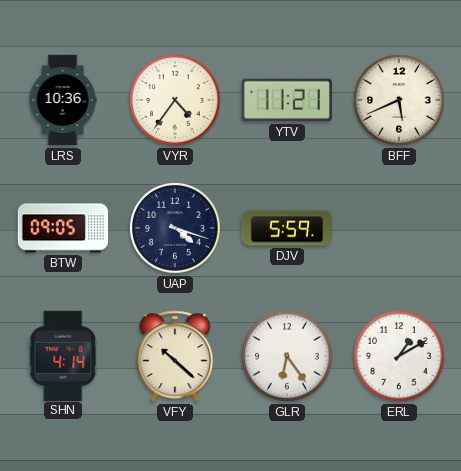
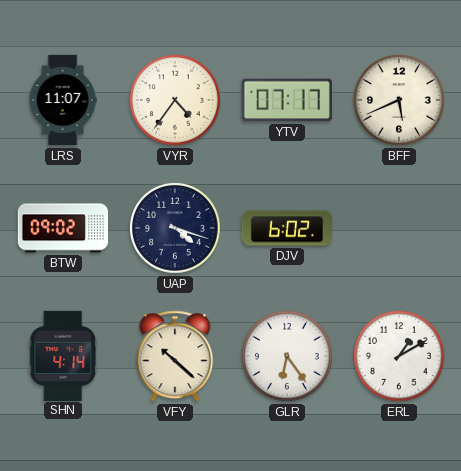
LRS: 10:36 -> 11:07 (63, 100)
YTV: 11:21 -> 07:17 (287, 100)
BTW: 09:05 -> 09:02 (63, 228)
DJV: 5:59 -> 6:02 (287, 228)
